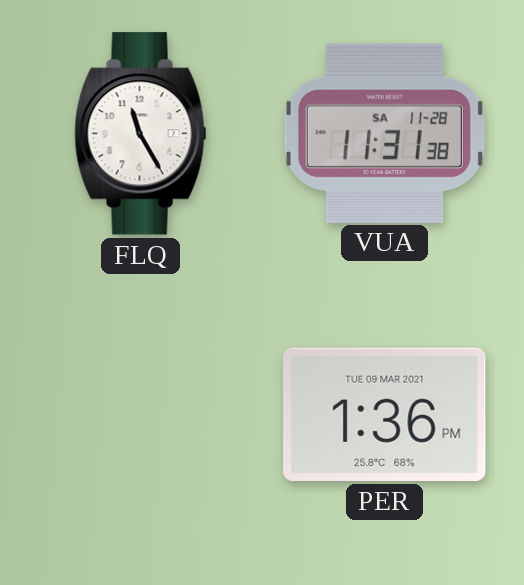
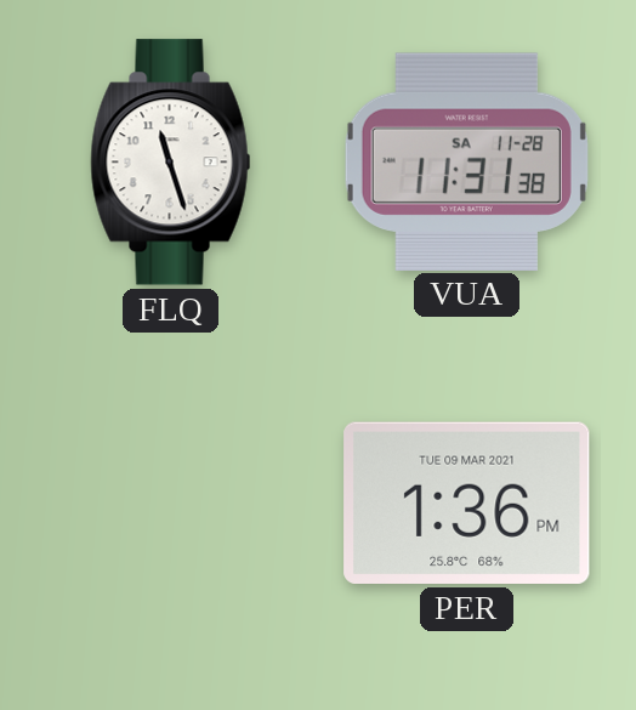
FLQ: 11:25 -> 11:27 (171, 163)
